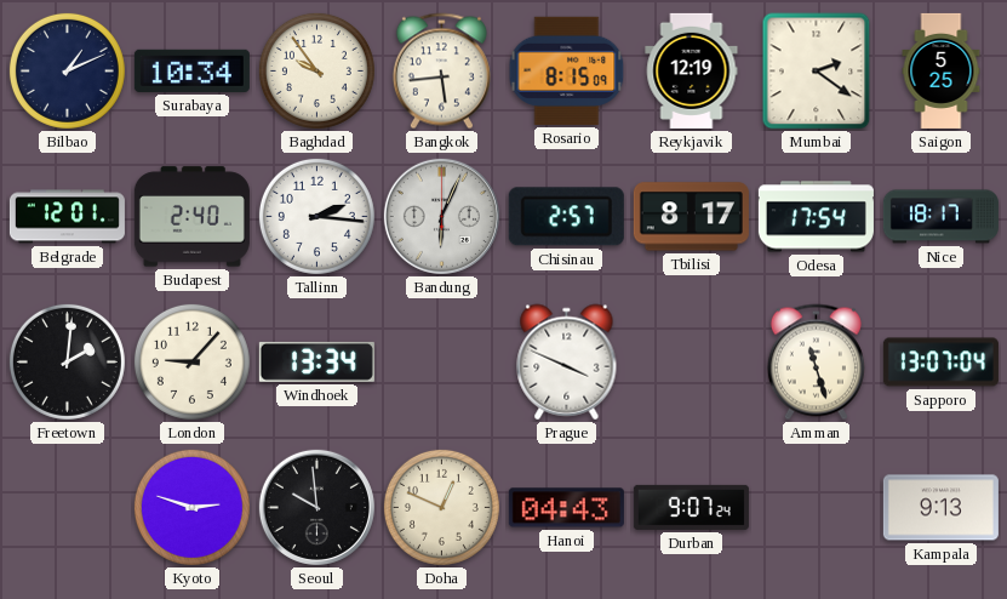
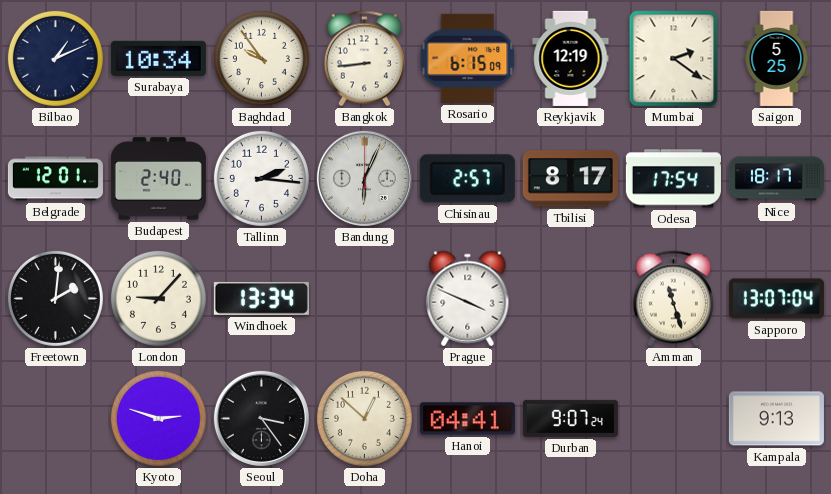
Bangkok: 5:44 -> 8:44 (364, 59)
Rosario: 8:15 -> 6:15 (468, 58)
Seoul: 9:59 -> 3:24 (261, 418)
Doha: 12:49 -> 12:52 (364, 418)
Hanoi: 04:43 -> 04:41 (467, 419)
